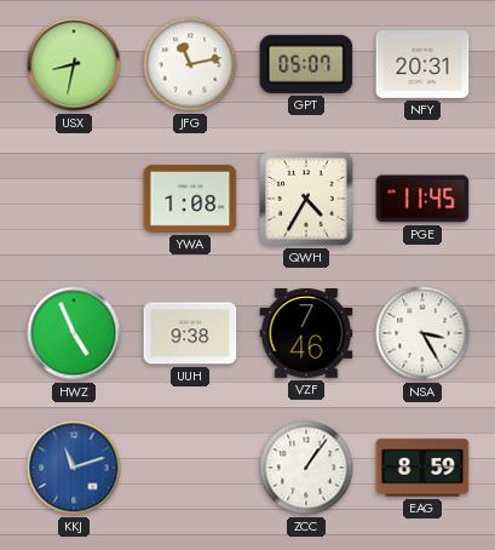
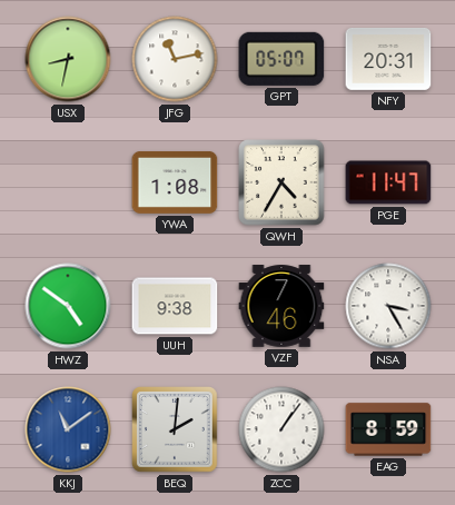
PGE: 11:45 -> 11:47 (388, 182)
HWZ: 4:56 -> 4:51 (68, 306)
KKJ: 11:12 -> 11:09 (68, 429)
BEQ: none -> 2:01 (176, 430)
